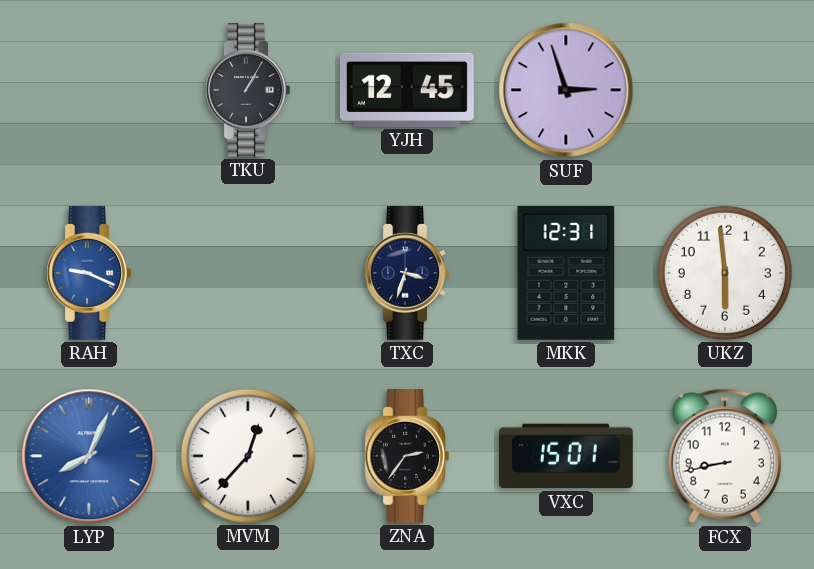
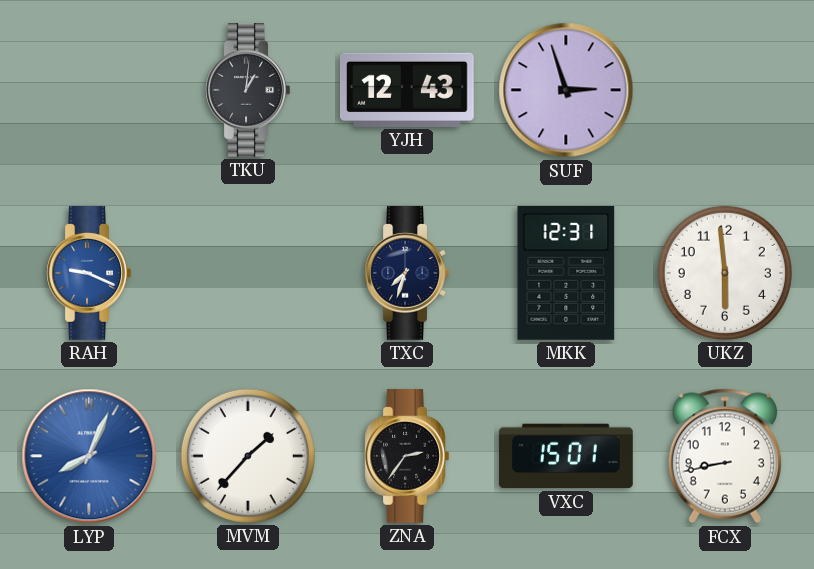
TKU: 1:05 -> 1:01 (248, 91)
YJH: 12:45 -> 12:43 (407, 90)
TXC: 3:33 -> 7:33 (407, 274)
MVM: 12:37 -> 1:37 (248, 456)
